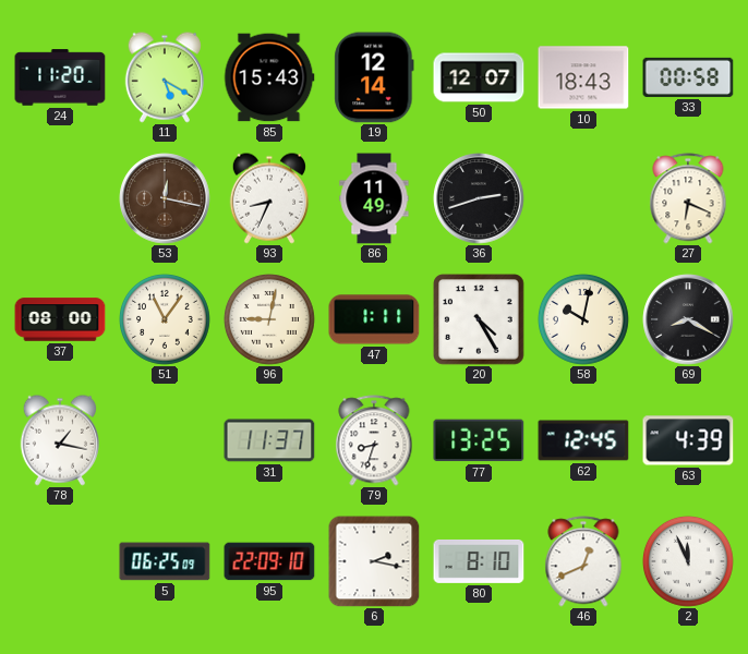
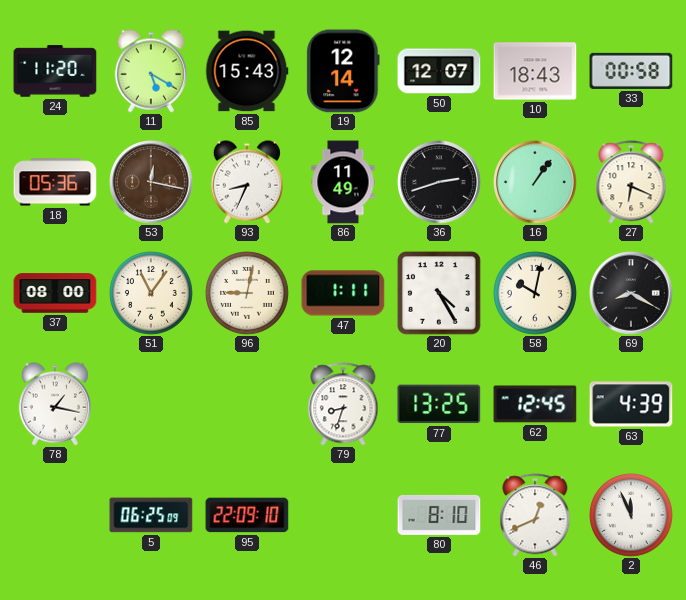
18: none -> 05:36 (55, 182)
16: none -> 1:06 (535, 182)
31: 11:37 -> none (269, 440)
6: 2:17 -> none (374, 561)
